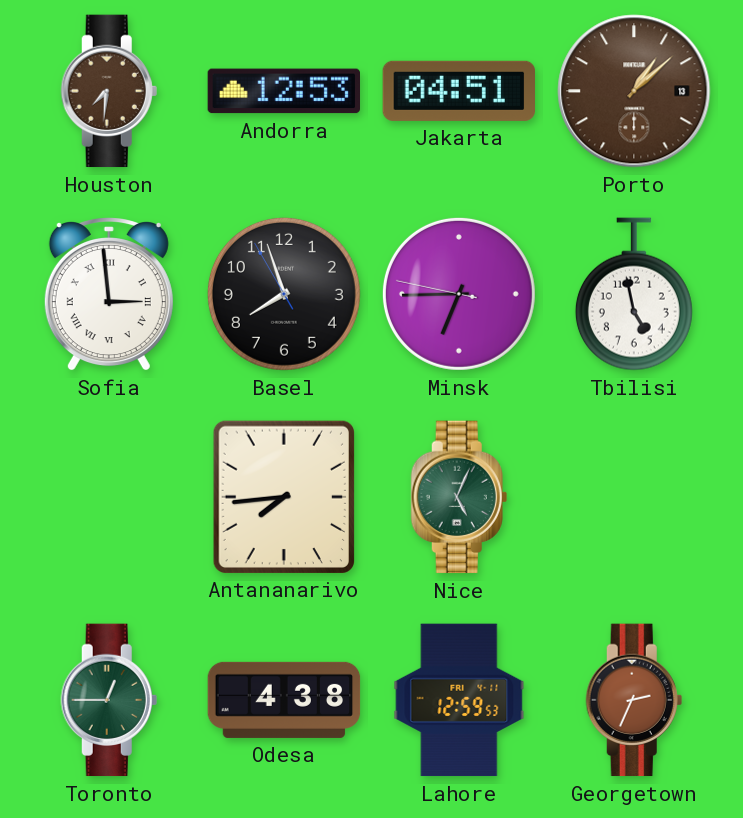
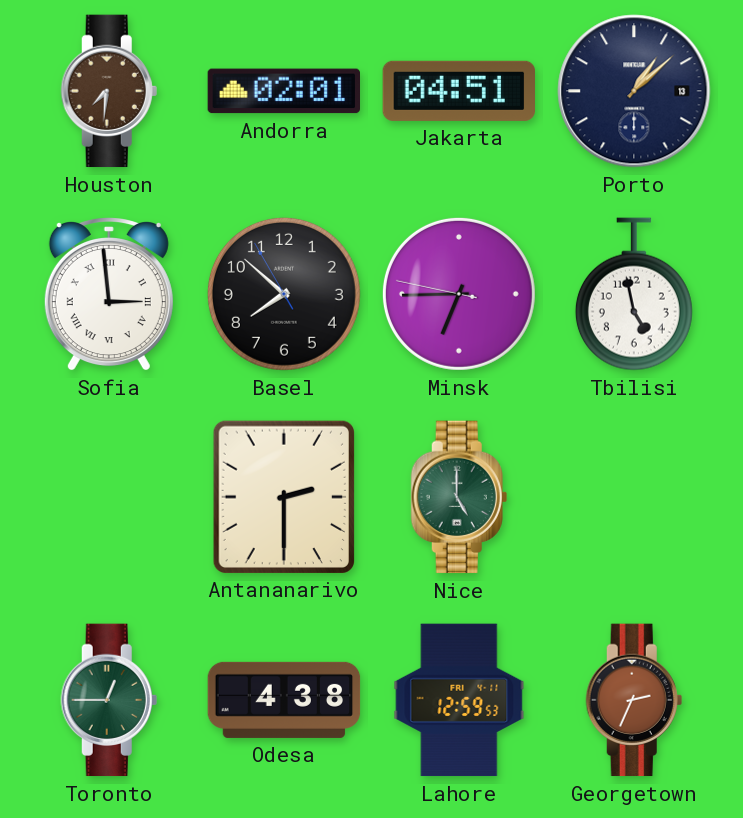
Andorra: 12:53 -> 02:01 (283, 91)
Porto dial: brown -> navy (634, 91)
Basel: 7:56 -> 7:51 (284, 294)
Antananarivo: 7:44 -> 2:30 (284, 496)
Nice: 5:04 -> 5:00 (459, 497)
